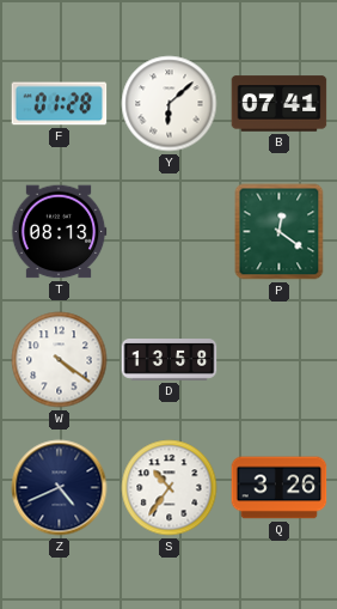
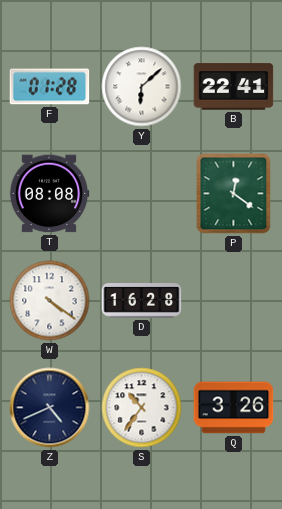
B: 07:41 -> 22:41 (234, 87)
T: 08:13 -> 08:08 (49, 194)
D: 13:58 -> 16:28 (142, 301)
